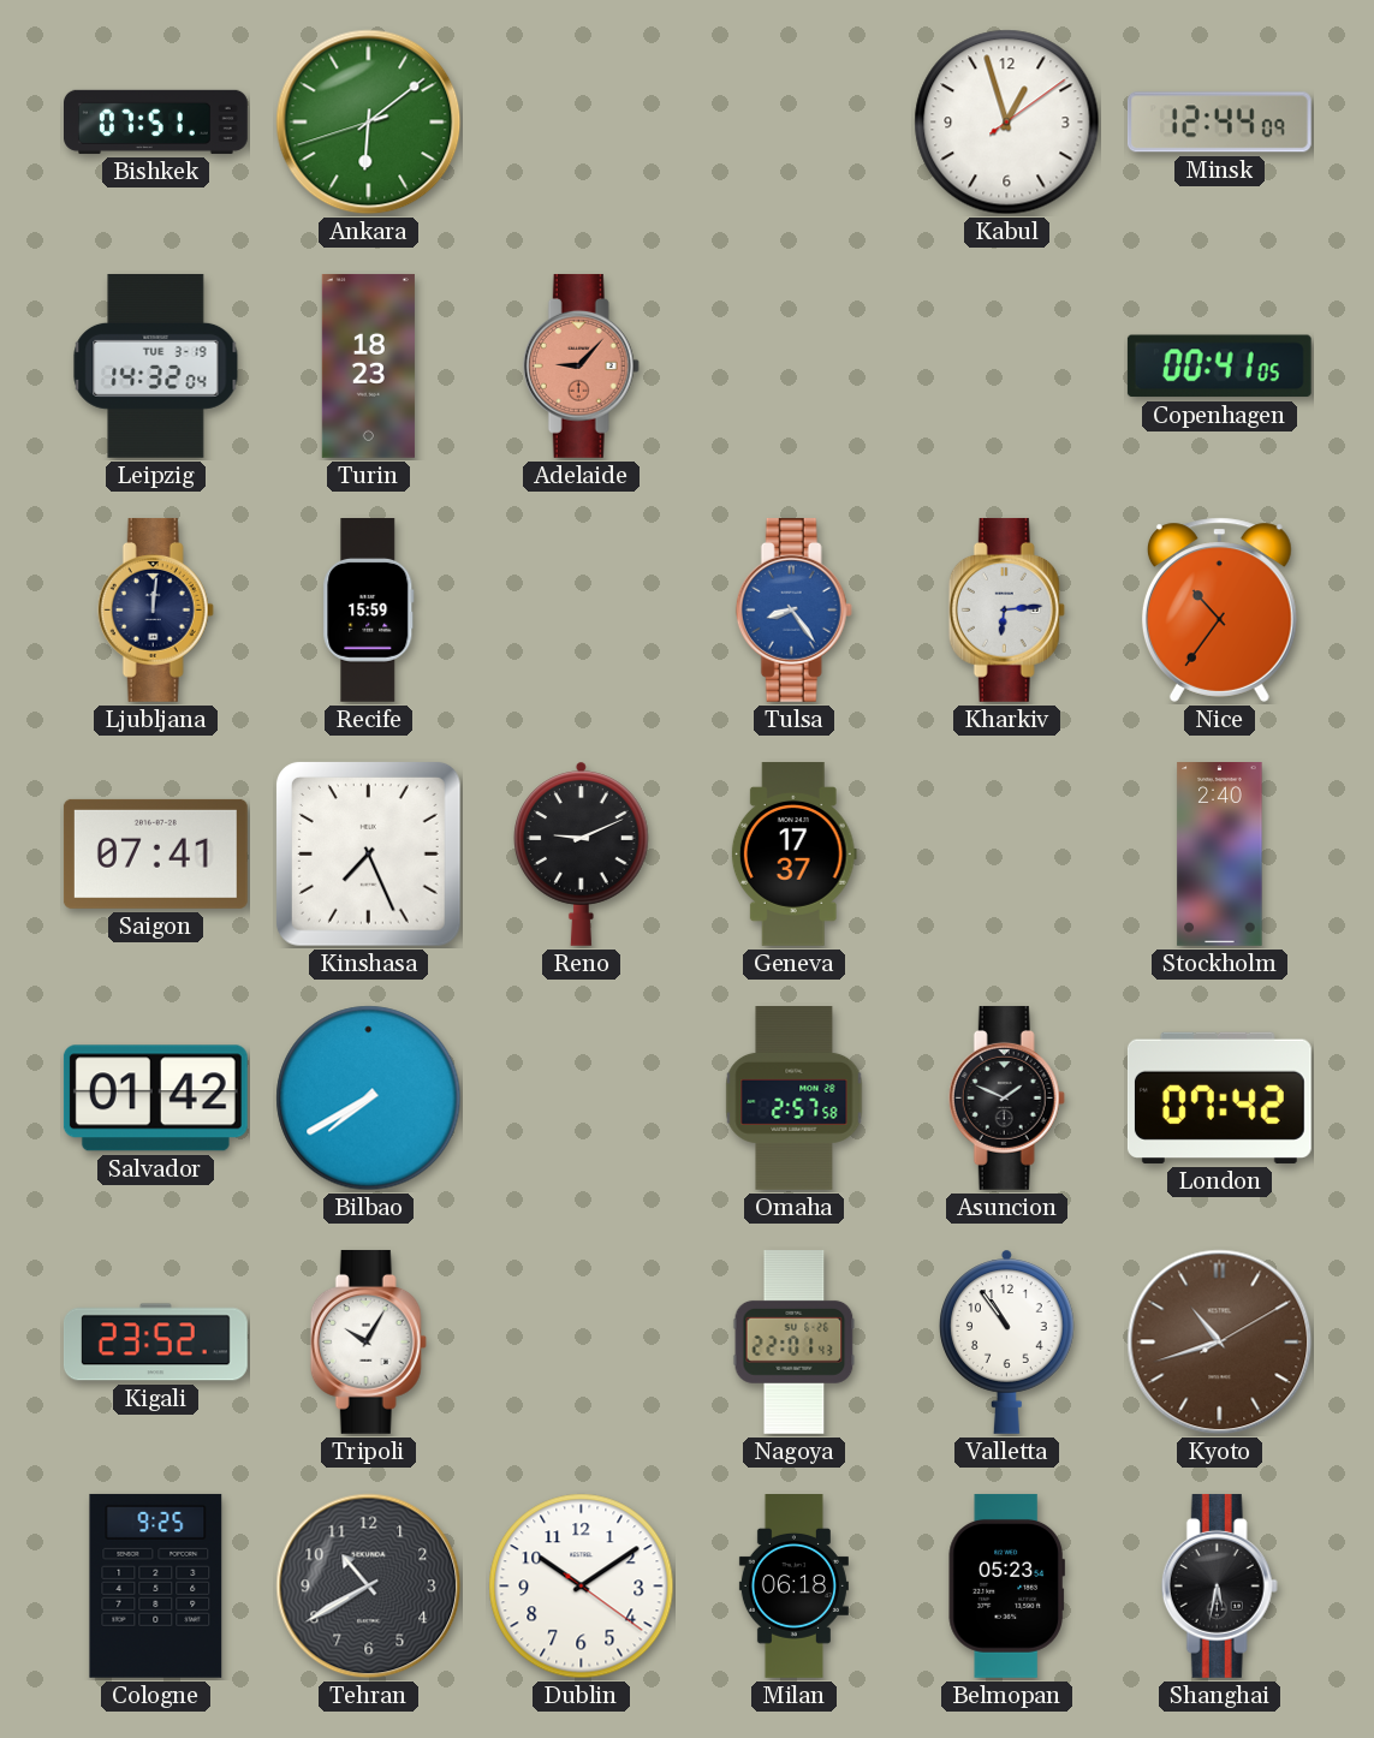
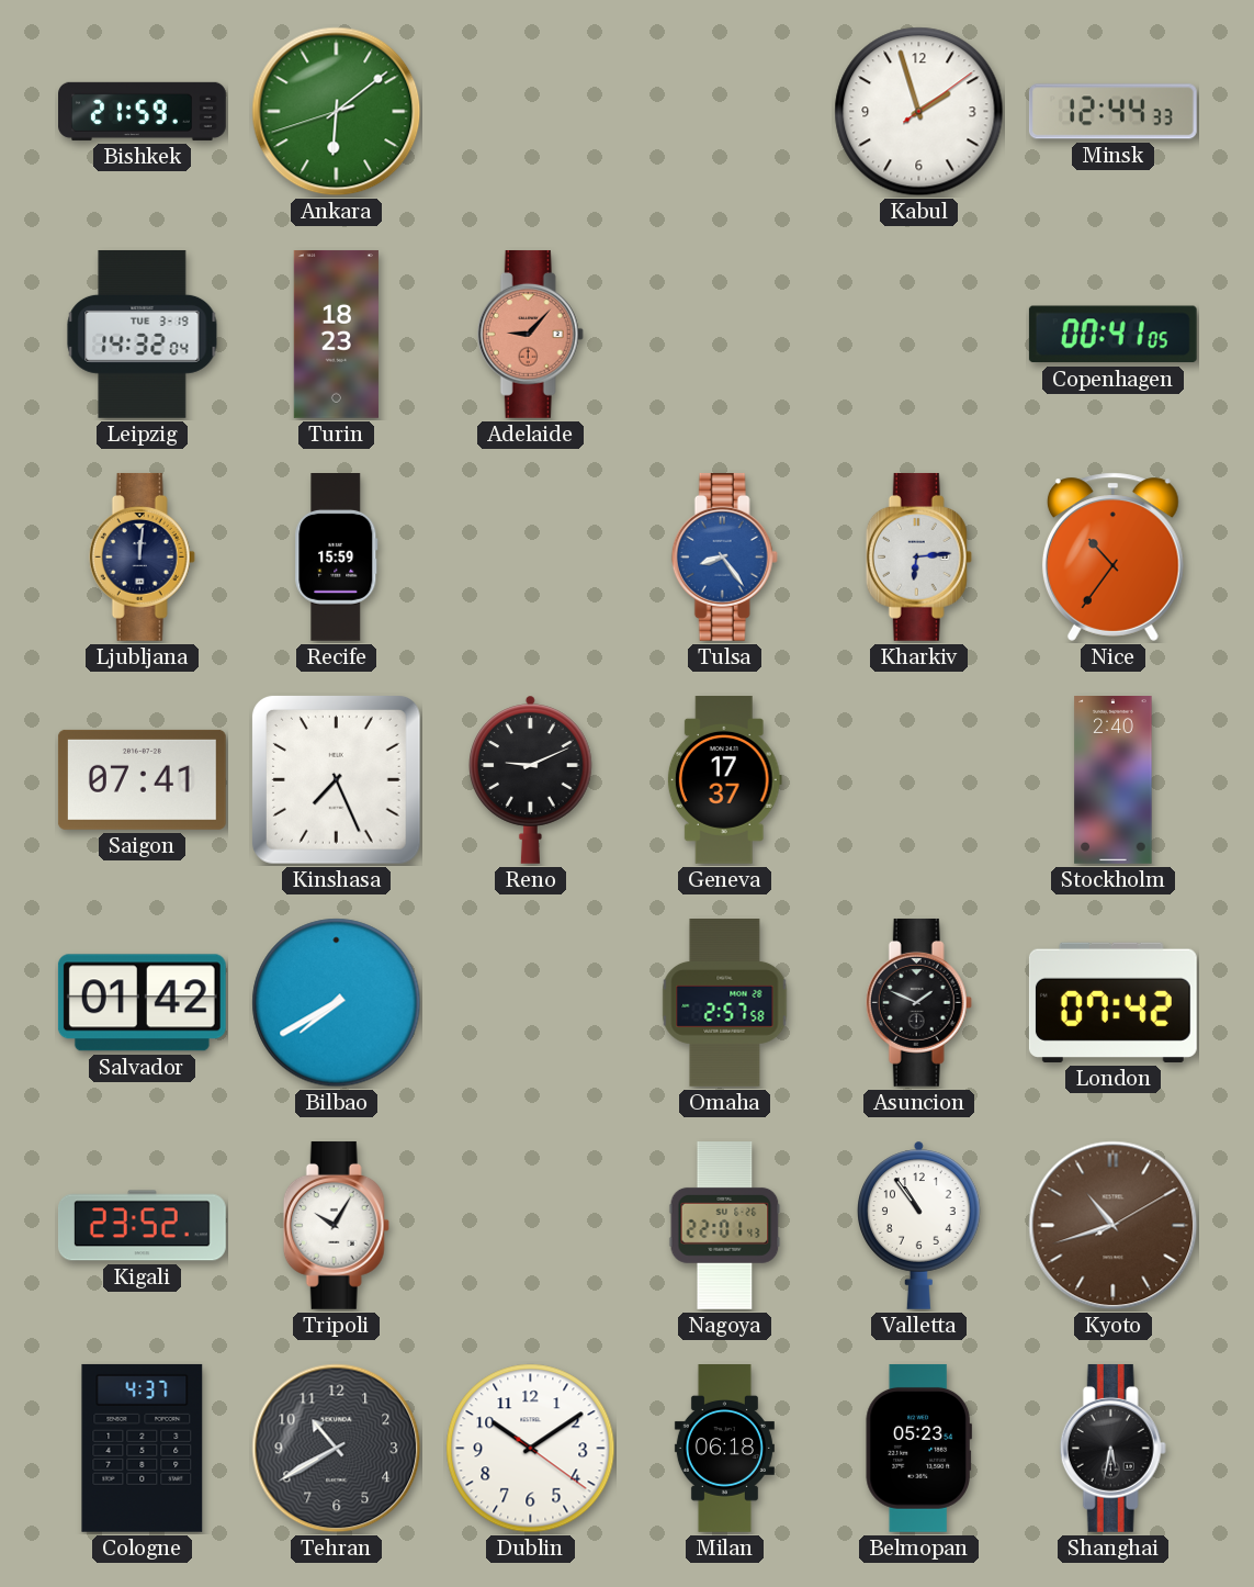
Bishkek: 07:51 -> 21:59 (143, 111)
Kabul: 12:57 -> 1:57 (919, 112)
Minsk: 12:44:09 -> 12:44:33 (1112, 112)
Cologne: 9:25 -> 4:37 (143, 1448)
